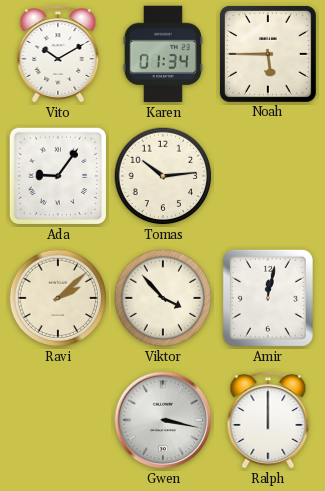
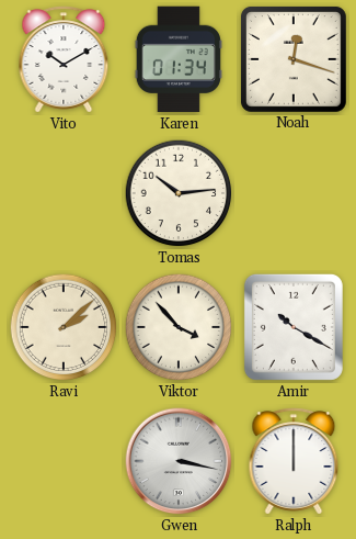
Noah: 5:45 -> 12:18 (294, 59)
Ada: 9:06 -> none (58, 176)
Amir: 12:02 -> 10:20 (294, 327)
